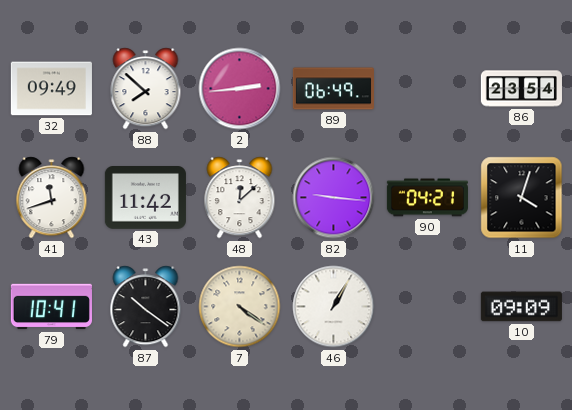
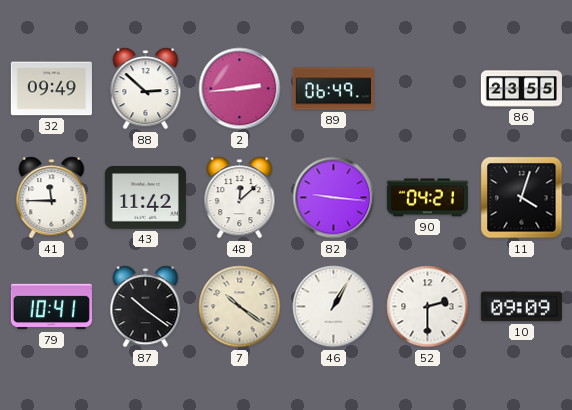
88: 7:52 -> 2:52 (146, 89)
86: 23:54 -> 23:55 (521, 89)
41: 11:42 -> 11:45 (52, 198)
7: 4:21 -> 10:21 (240, 307)
52: none -> 2:30 (428, 307)
